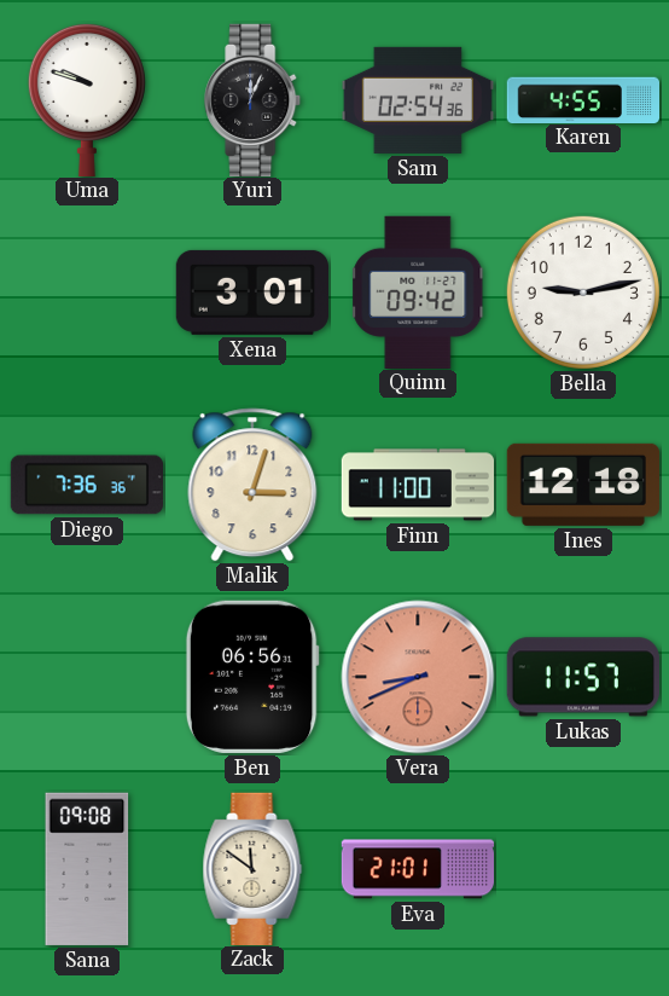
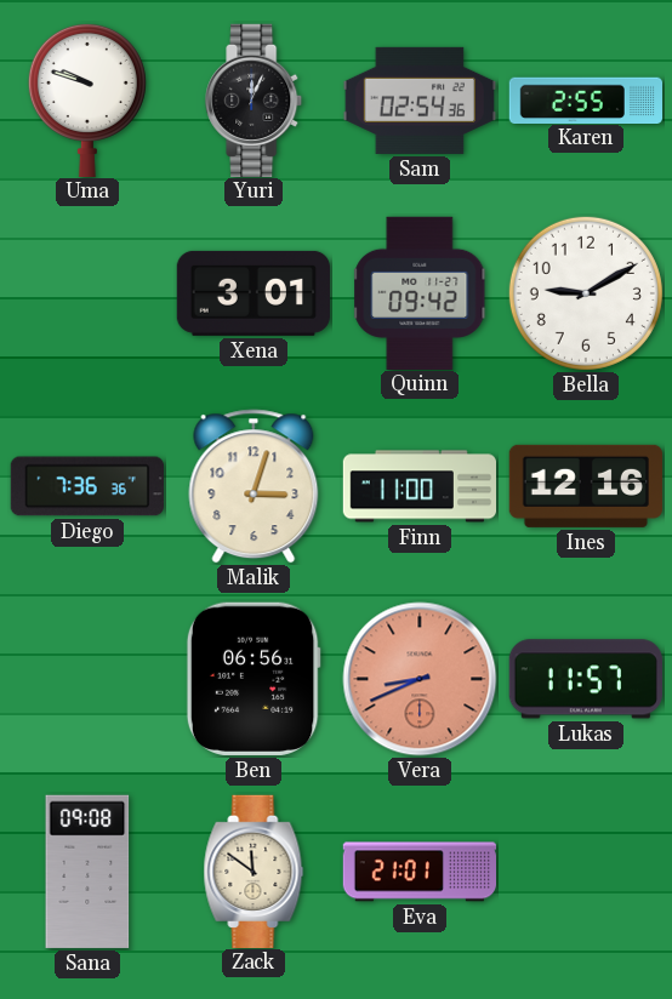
Karen: 4:55 -> 2:55 (585, 99)
Bella: 9:13 -> 9:10 (586, 293)
Ines: 12:18 -> 12:16 (585, 486)
